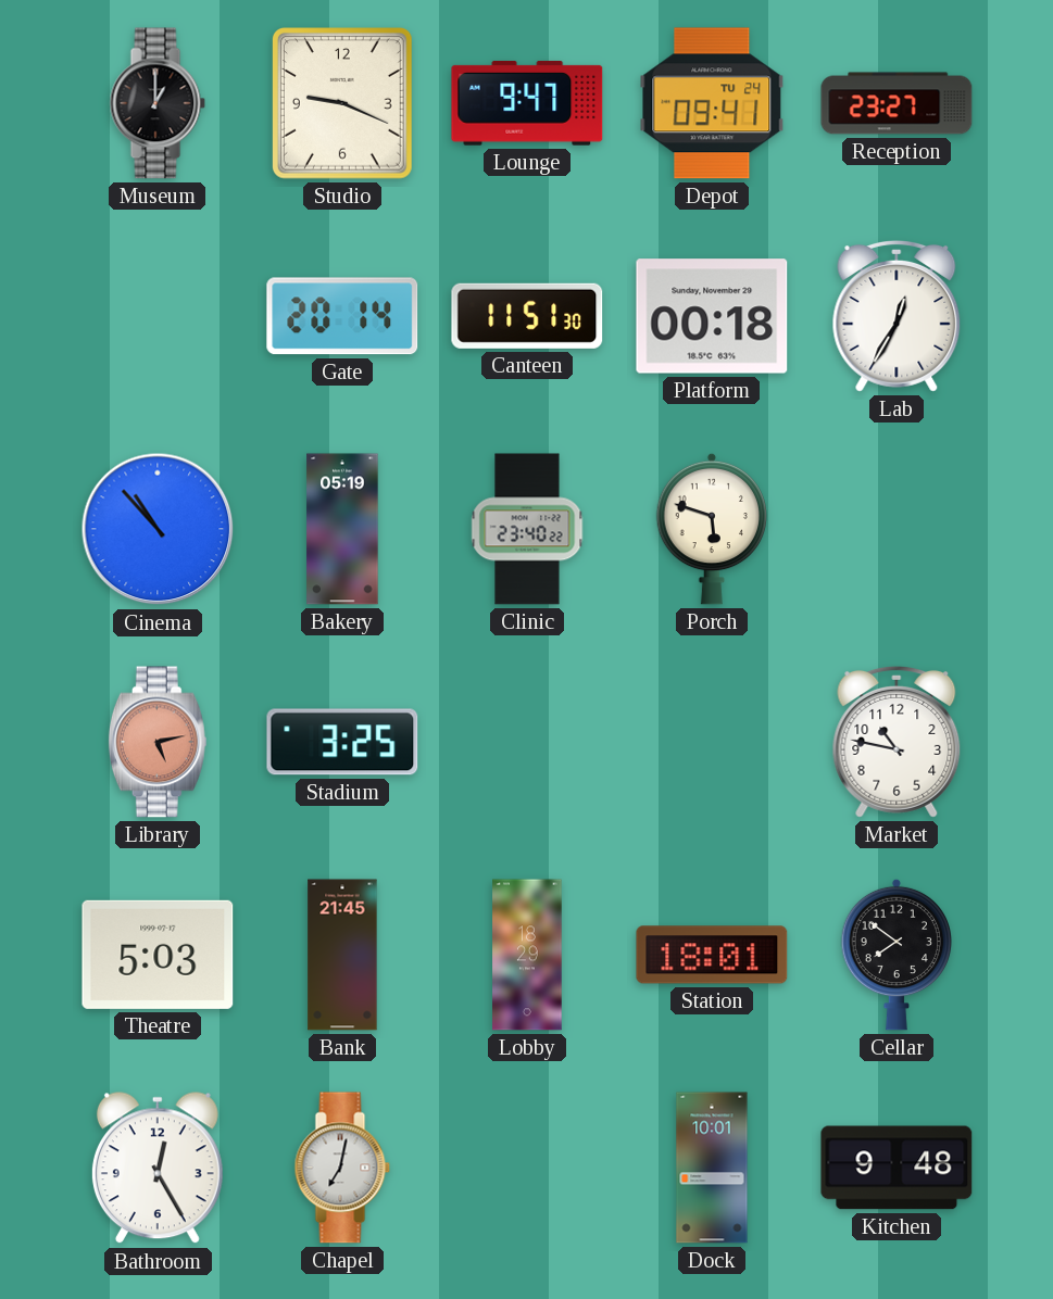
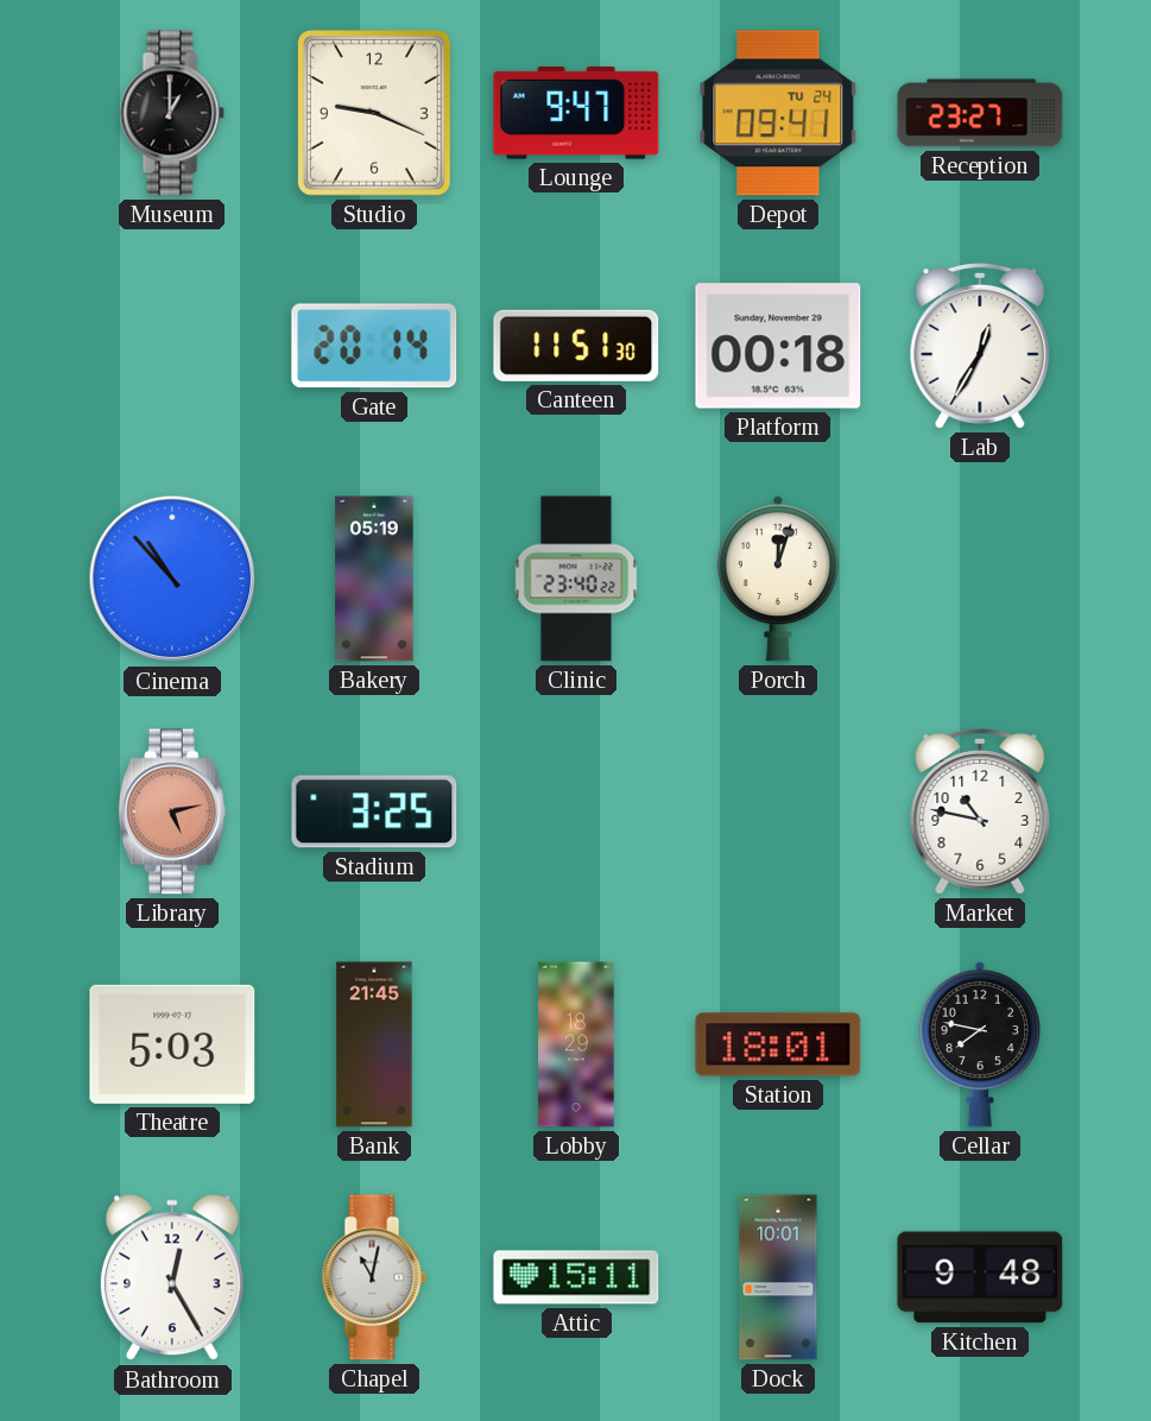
Porch: 5:48 -> 12:03 (778, 579)
Cellar: 7:51 -> 7:47 (980, 1044)
Chapel: 7:02 -> 11:02 (374, 1277)
Attic: none -> 15:11 (576, 1277)
